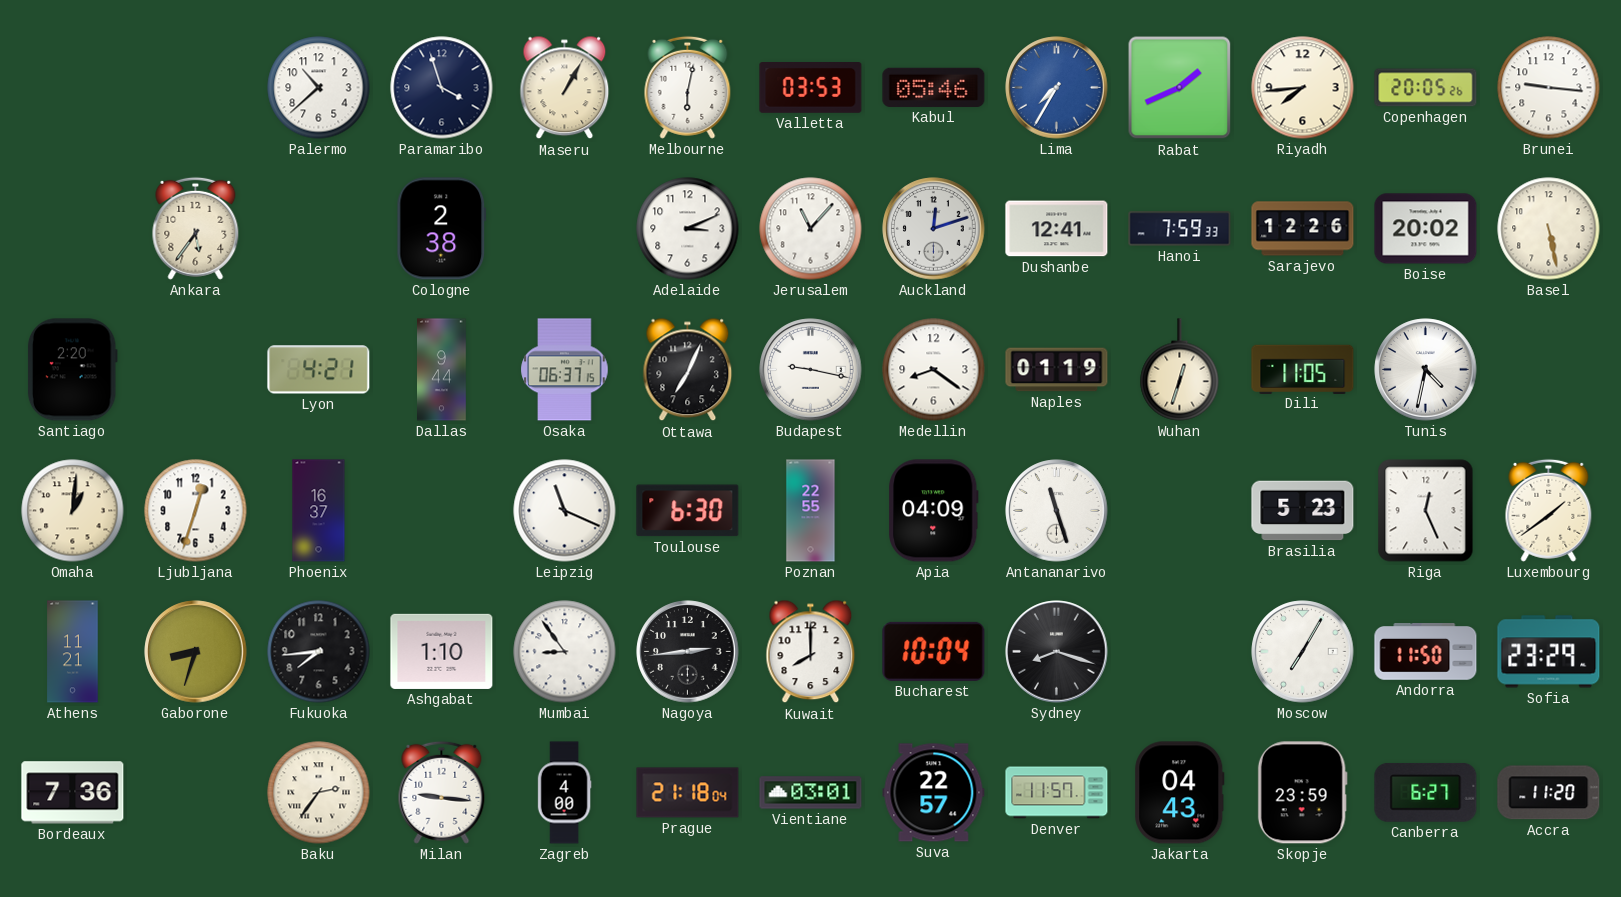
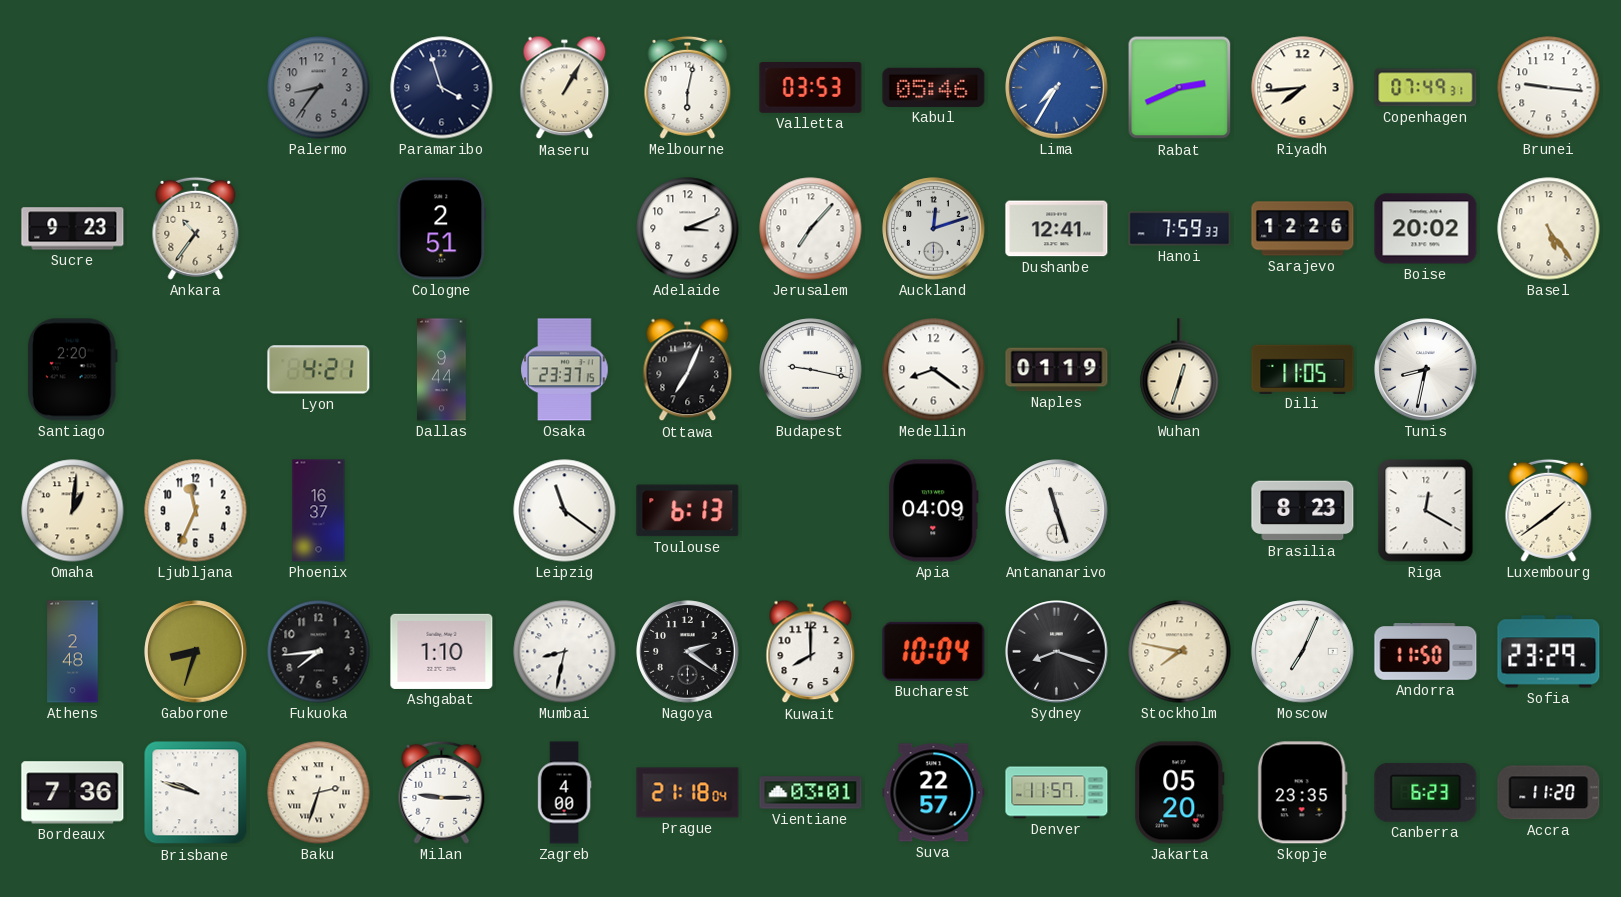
Palermo: 10:38 -> 8:36 (319, 88)
Palermo dial: white -> grey (319, 88)
Rabat: 1:41 -> 2:41 (1180, 88)
Copenhagen: 20:05 -> 07:49 (1426, 88)
Sucre: none -> 9:23 (73, 229)
Ankara: 5:36 -> 10:36 (196, 228)
Cologne: 2:38 -> 2:51 (442, 229)
Jerusalem: 11:07 -> 7:07 (811, 229)
Basel: 5:28 -> 5:24 (1549, 229)
Osaka: 06:37 -> 23:37 (565, 370)
Tunis: 4:32 -> 8:32 (1426, 370)
Ljubljana: 12:33 -> 11:34 (196, 511)
Leipzig: 11:19 -> 11:21 (565, 511)
Toulouse: 6:30 -> 6:13 (688, 511)
Poznan: 22:55 -> none (811, 511)
Brasilia: 5:23 -> 8:23 (1303, 511)
Riga: 12:26 -> 12:20 (1426, 511)
Athens: 11:21 -> 2:48 (73, 652)
Mumbai: 8:54 -> 8:32 (565, 652)
Nagoya: 2:44 -> 2:21 (688, 652)
Stockholm: none -> 7:47 (1180, 652)
Moscow: 7:05 -> 7:04 (1303, 652)
Brisbane: none -> 9:48 (196, 793)
Baku: 2:36 -> 2:33 (319, 793)
Milan: 9:16 -> 9:15 (442, 792)
Jakarta: 04:43 -> 05:20 (1180, 793)
Skopje: 23:59 -> 23:35 (1302, 793)
Canberra: 6:27 -> 6:23 (1426, 792)
